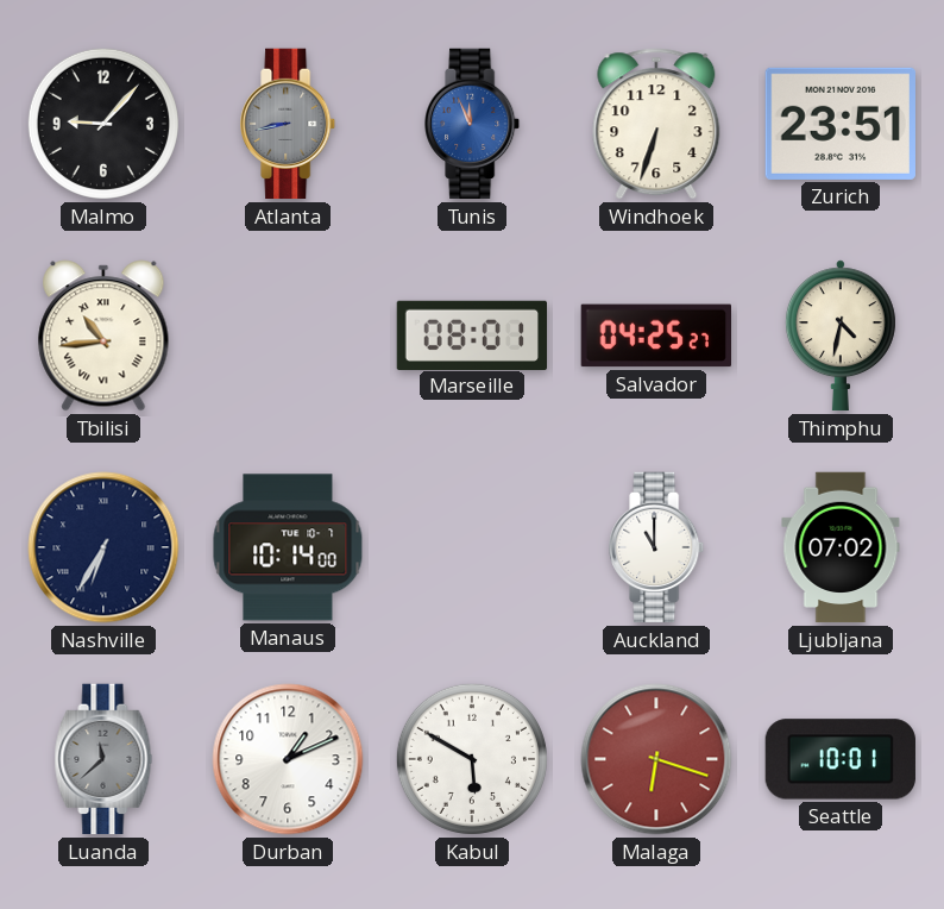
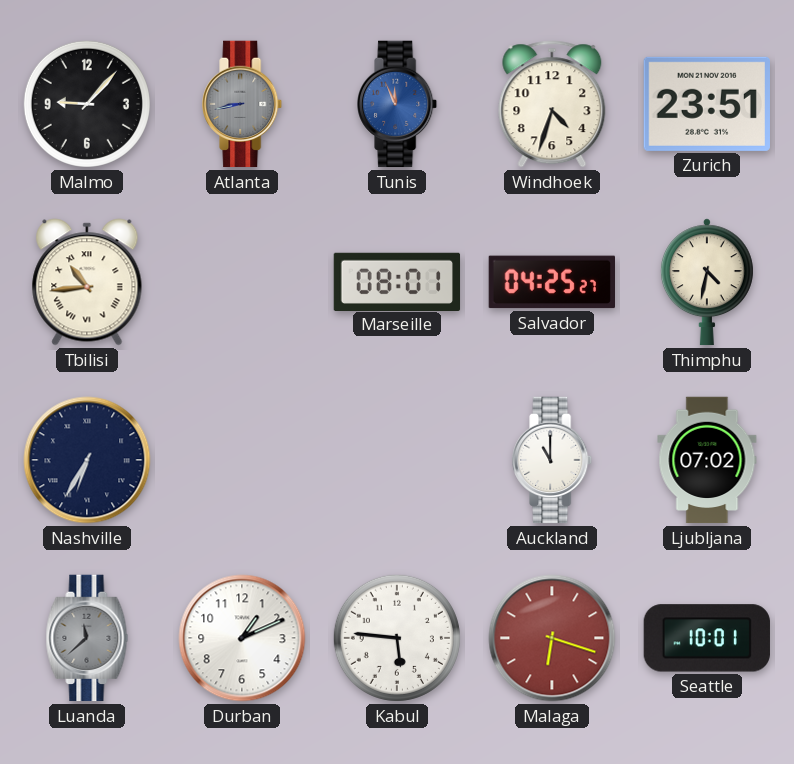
Windhoek: 6:33 -> 4:33 (552, 104)
Manaus: 10:14 -> none (288, 547)
Kabul: 5:50 -> 5:46 (397, 638)
